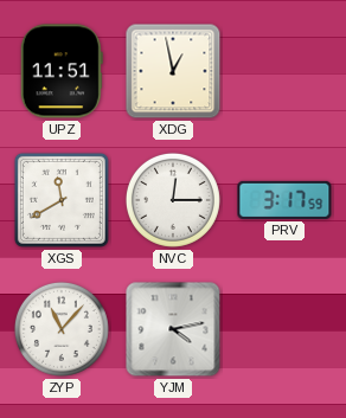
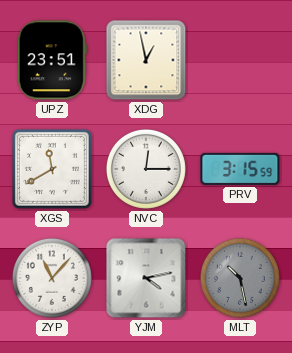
UPZ: 11:51 -> 23:51 (52, 60)
PRV: 3:17 -> 3:15 (240, 169)
MLT: none -> 10:28 (240, 278)
